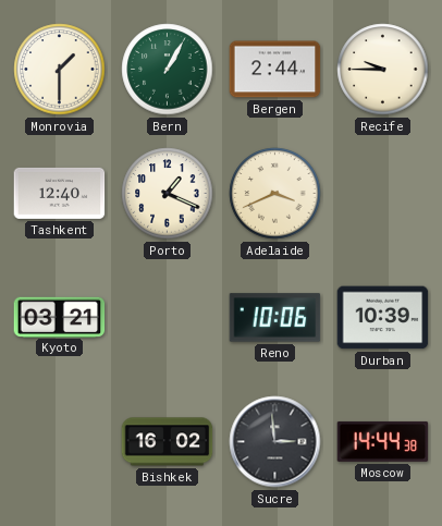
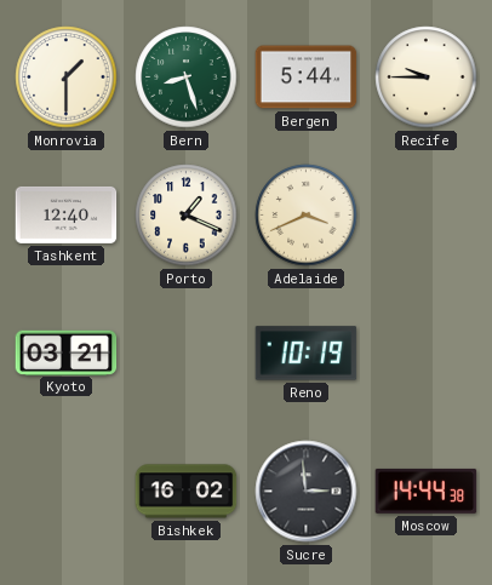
Bern: 1:05 -> 8:27 (187, 78)
Bergen: 2:44 -> 5:44 (307, 78)
Reno: 10:06 -> 10:19 (307, 354)
Durban: 10:39 -> none (383, 318)
